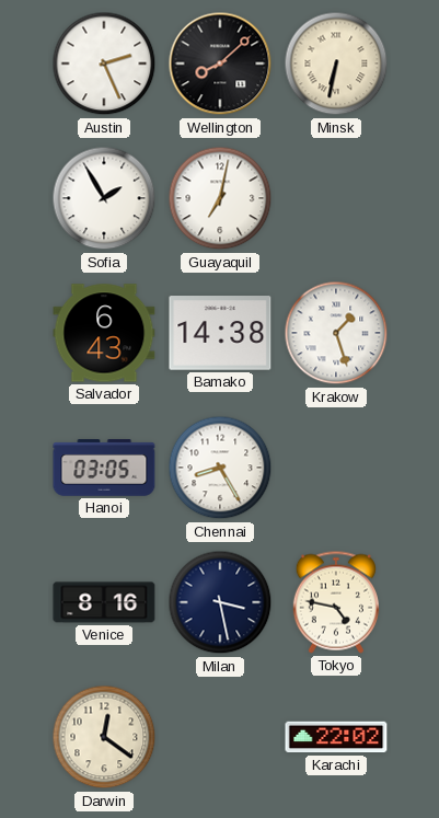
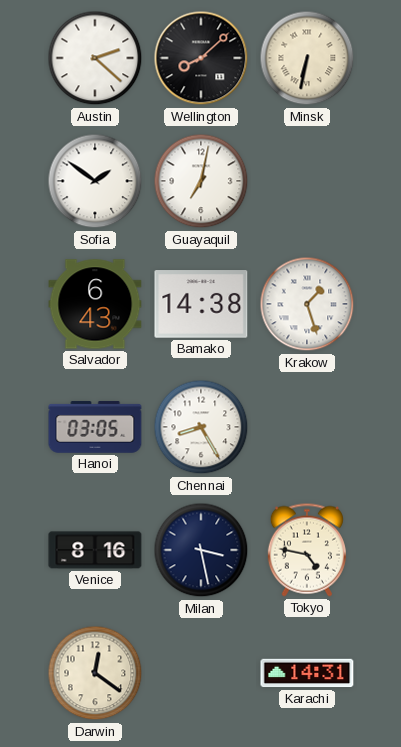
Austin: 2:26 -> 2:22 (95, 58)
Sofia: 1:55 -> 1:51 (95, 181)
Karachi: 22:02 -> 14:31 (307, 673)
